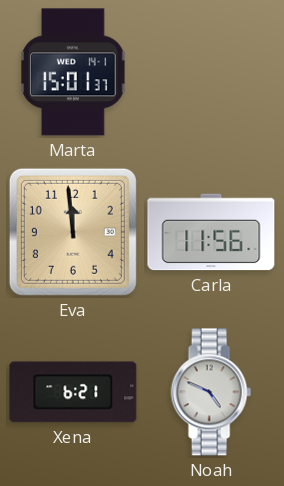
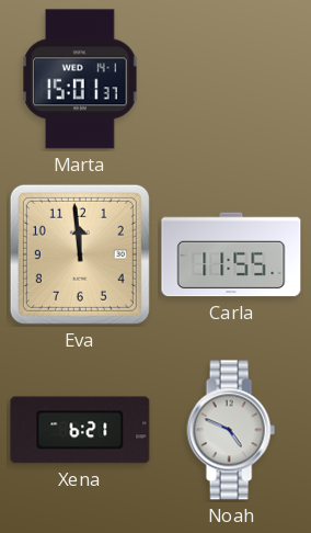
Carla: 11:56 -> 11:55 (231, 254)
